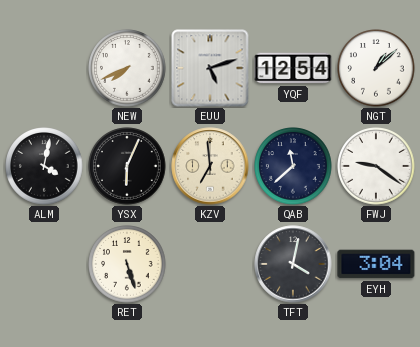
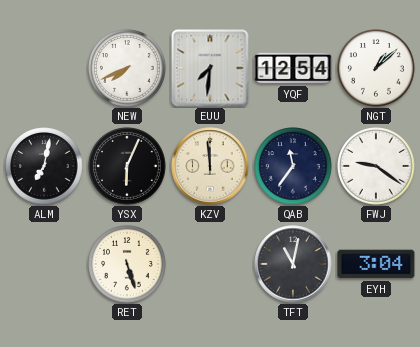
EUU: 5:12 -> 7:31 (210, 68)
ALM: 4:02 -> 7:02 (44, 166)
KZV: 6:59 -> 11:59 (210, 166)
QAB: 11:38 -> 11:36 (293, 166)
TFT: 4:02 -> 11:02 (293, 264)
